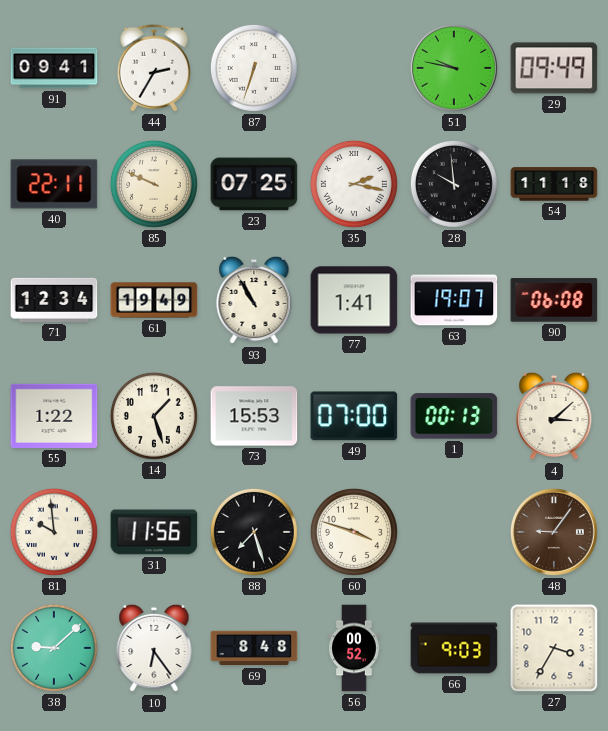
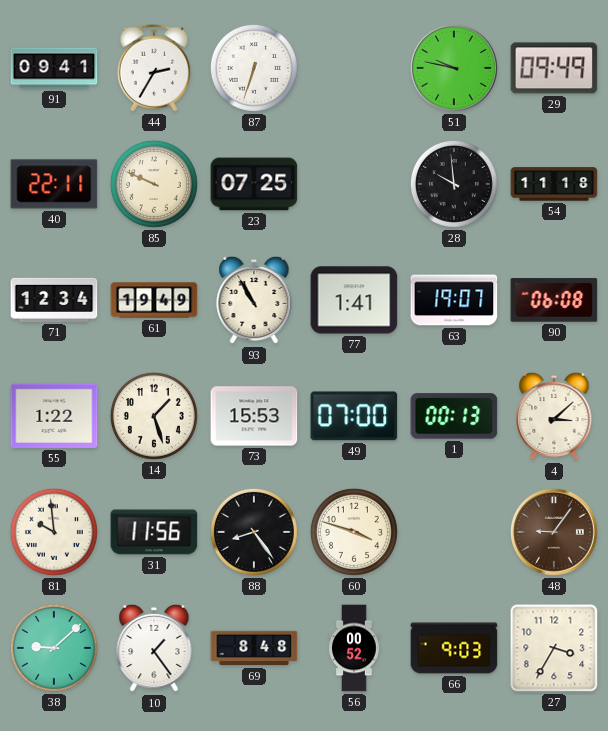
35: 2:17 -> none (354, 184)
88: 7:27 -> 8:24 (254, 532)
10: 6:24 -> 1:24 (154, 648)
